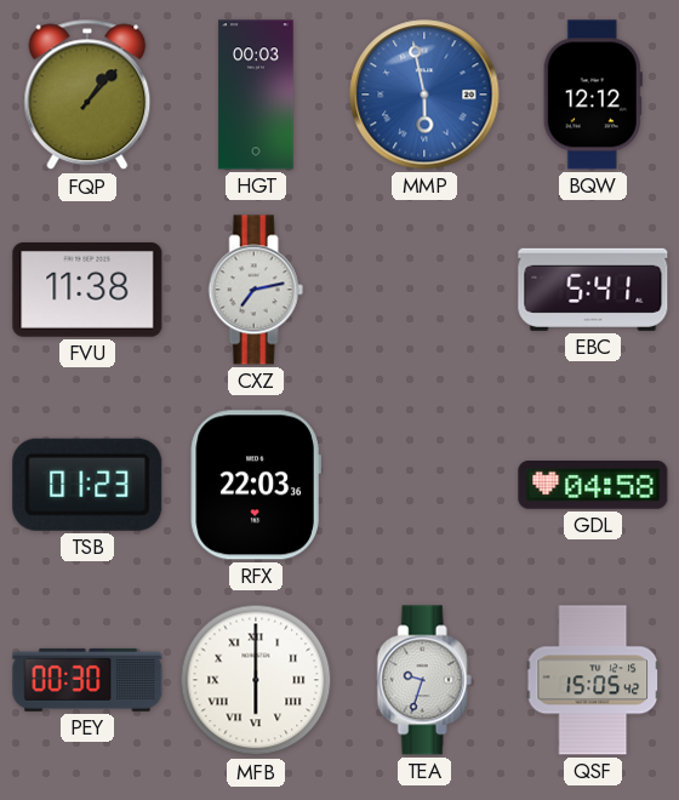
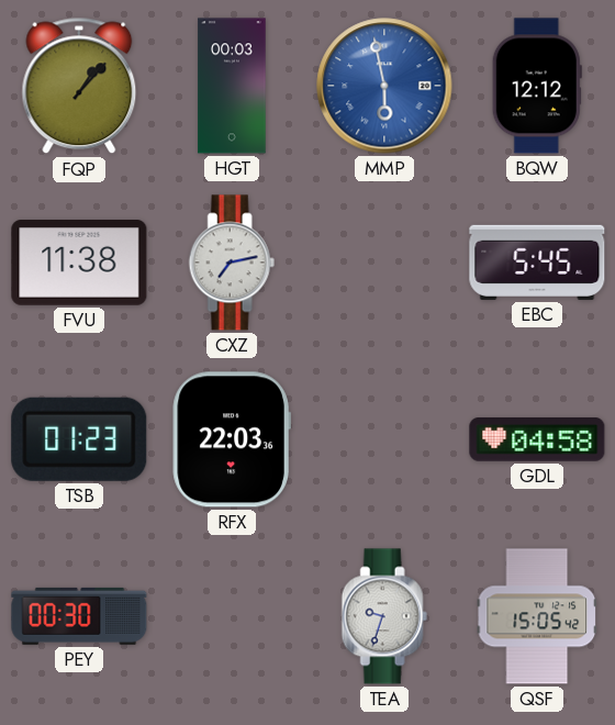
EBC: 5:41 -> 5:45 (537, 263)
MFB: 6:00 -> none (256, 680)
